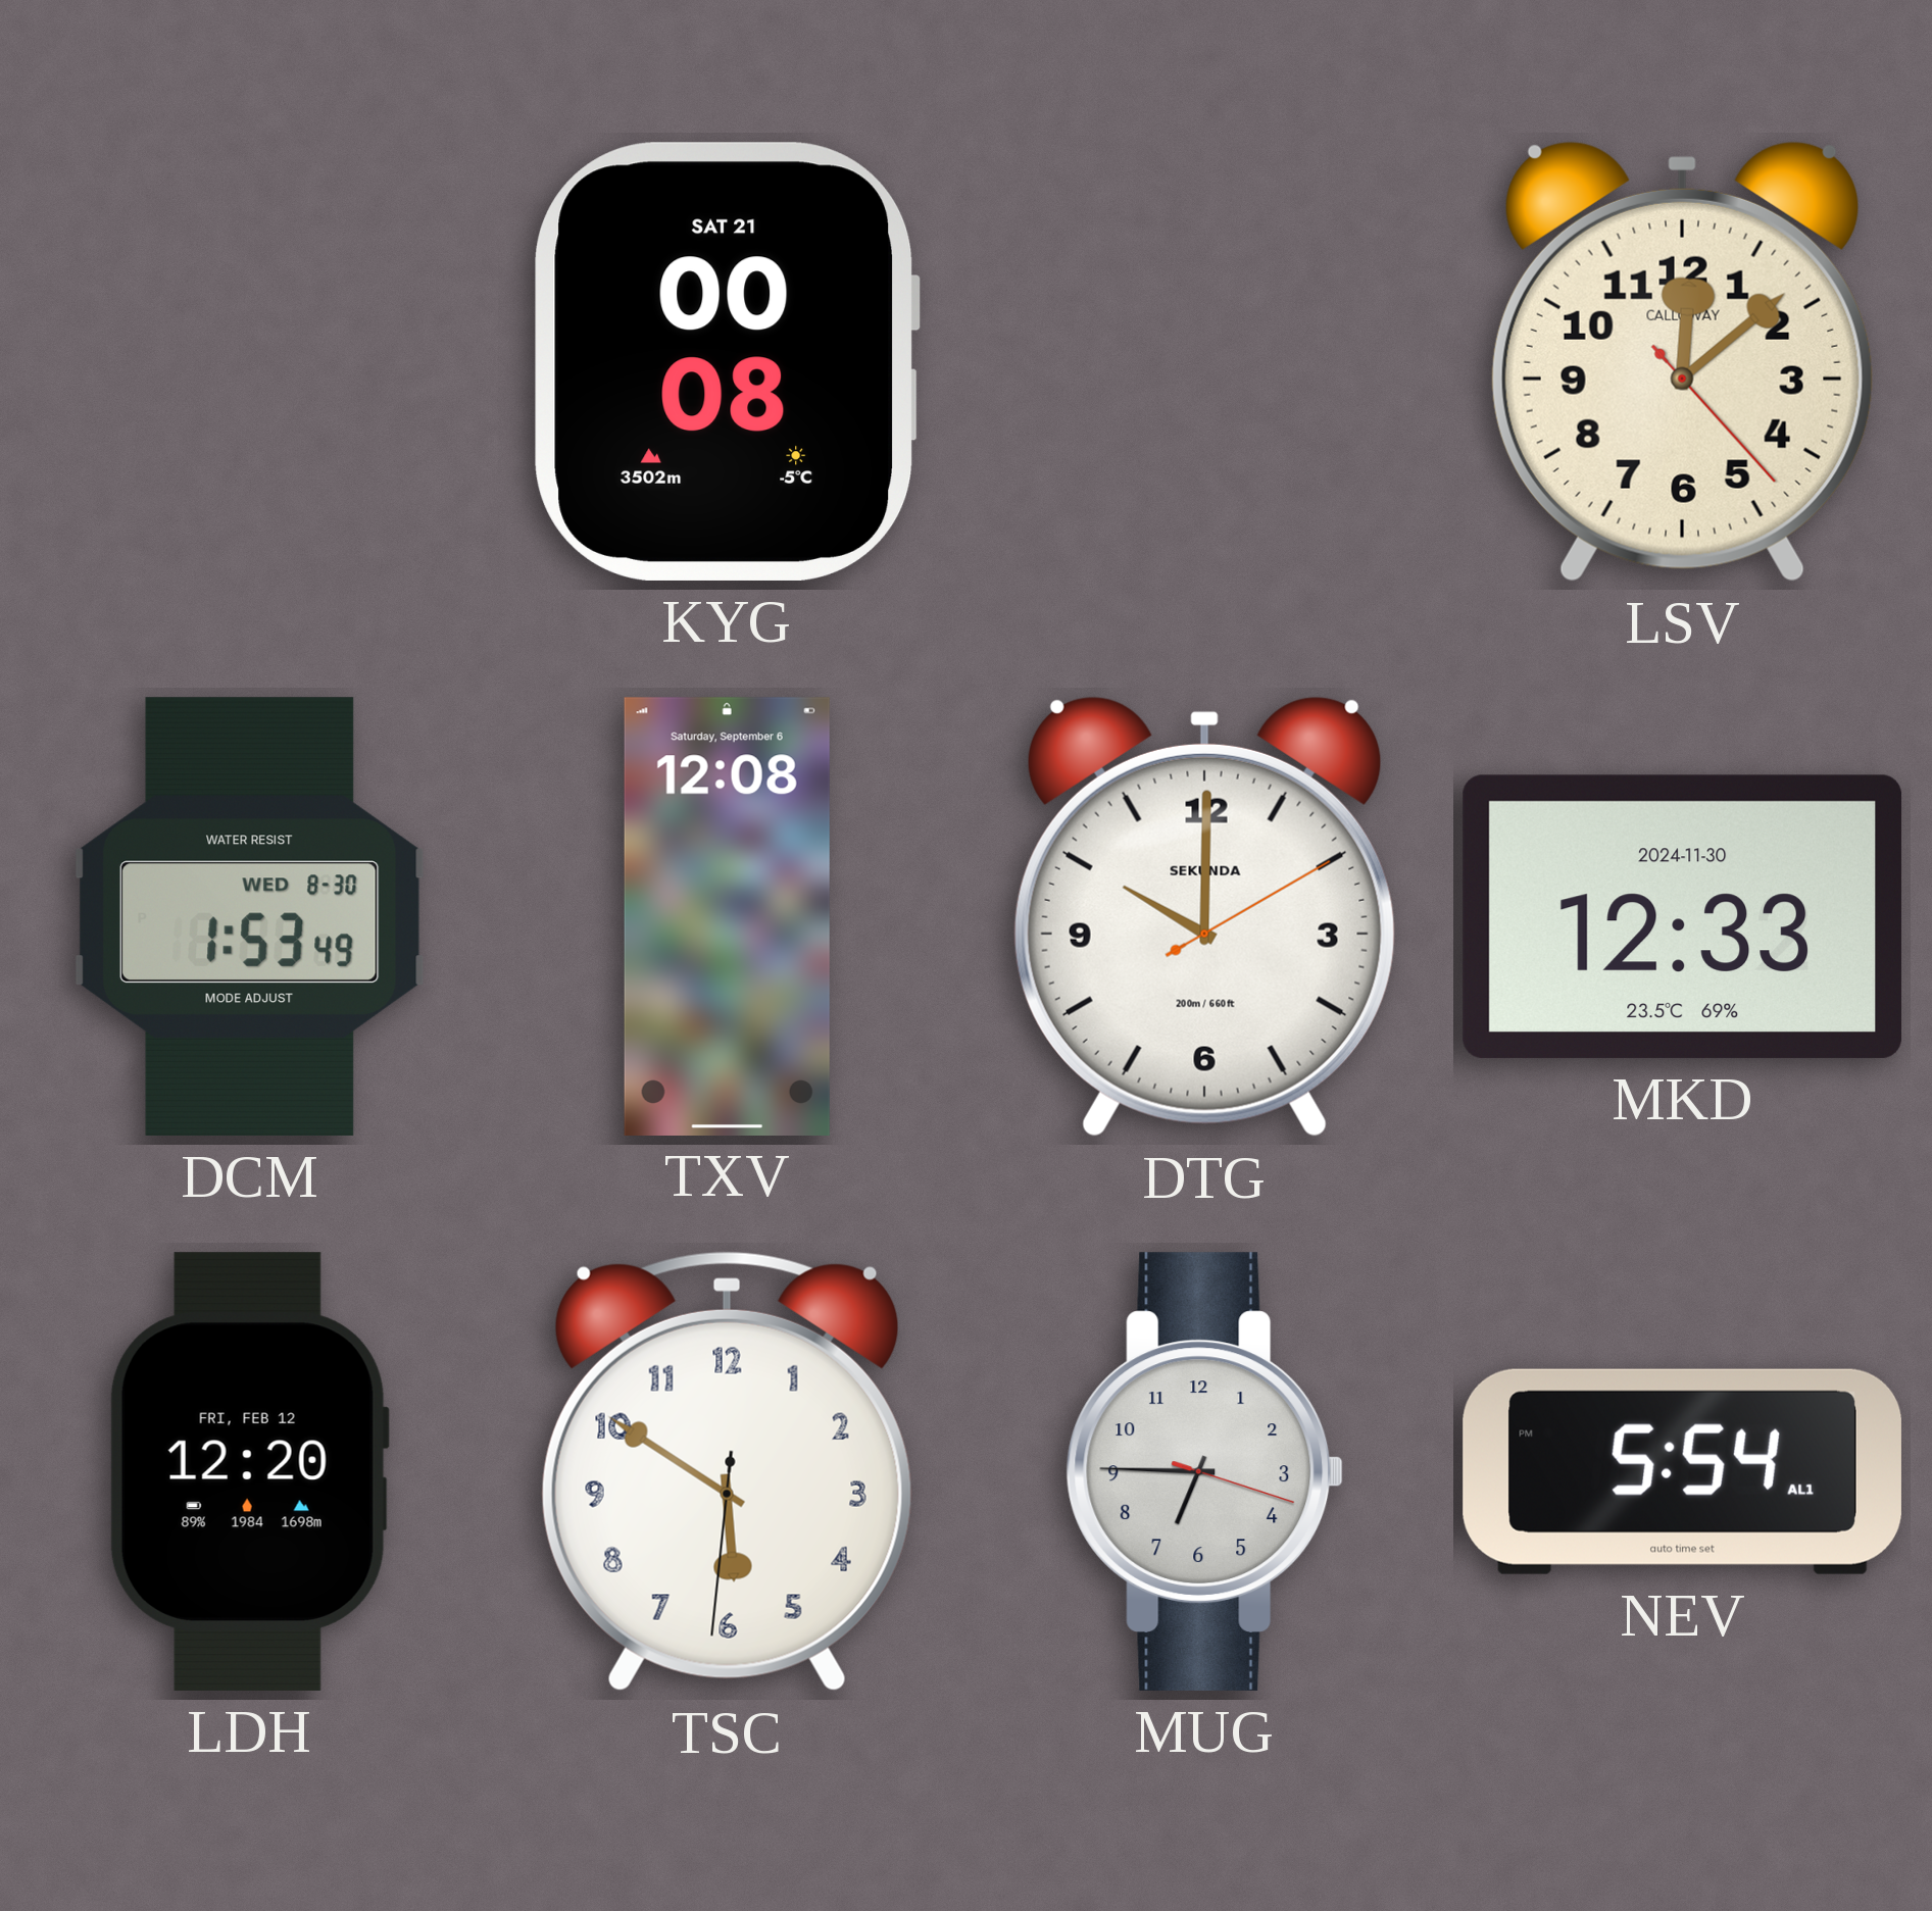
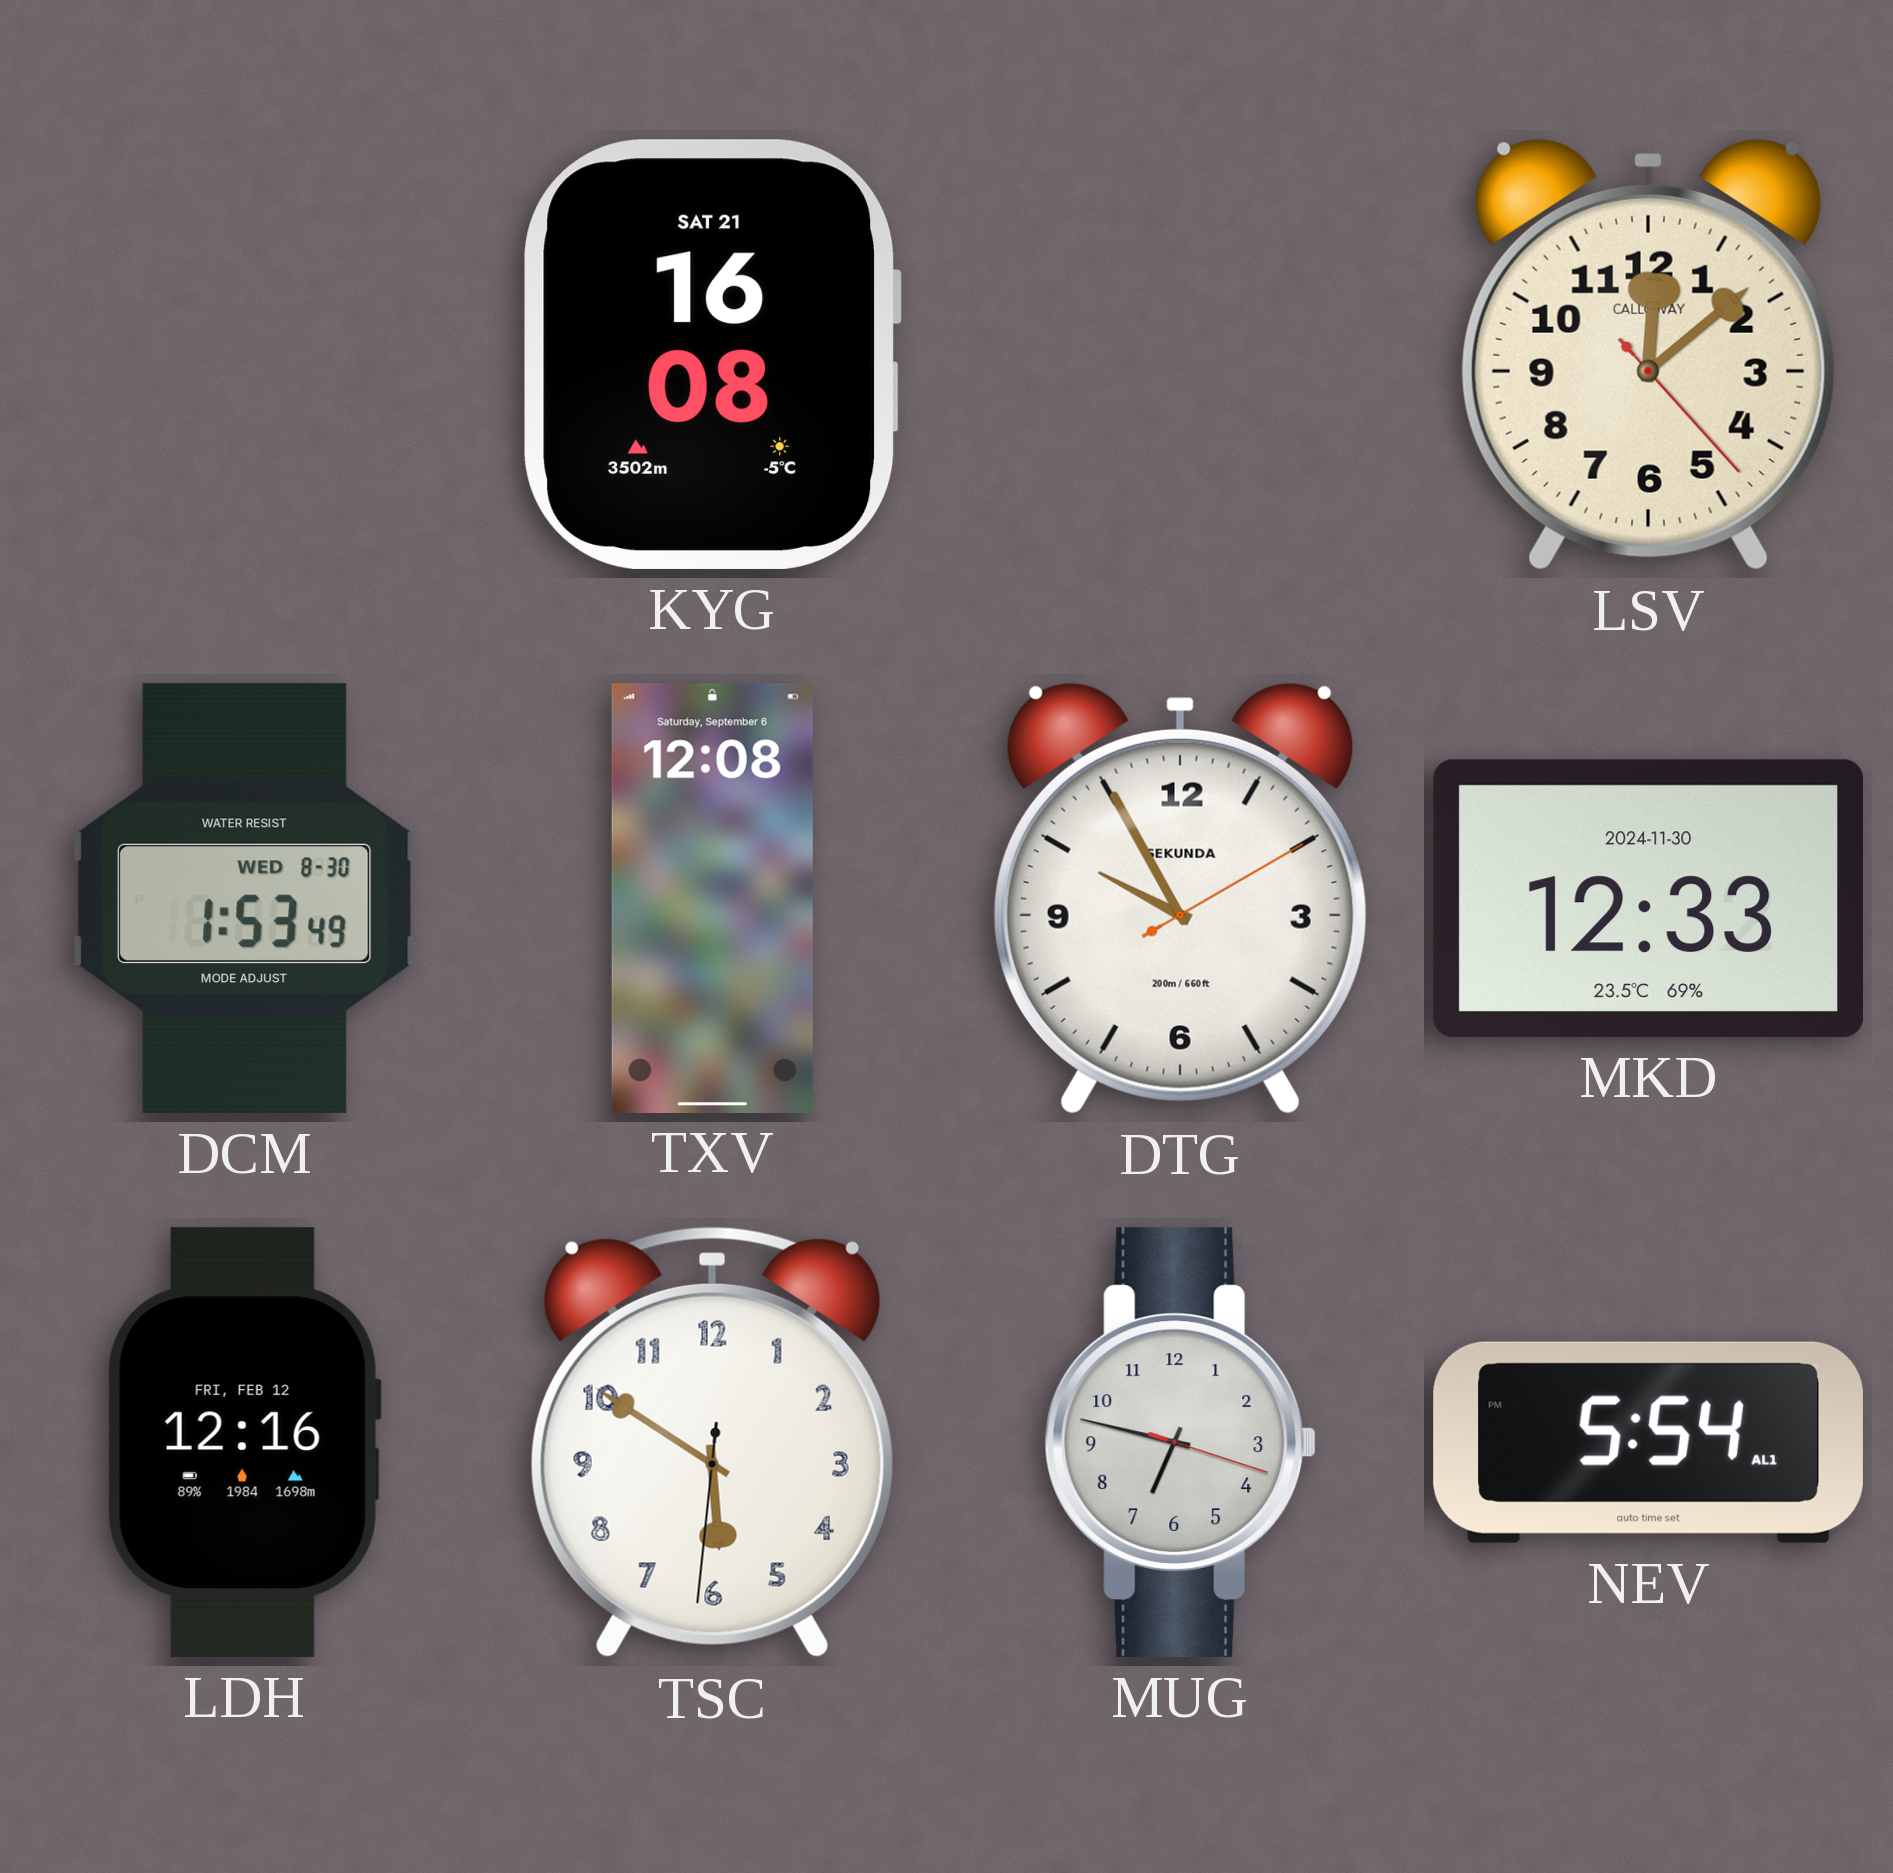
KYG: 00:08 -> 16:08 (713, 354)
DTG: 10:00 -> 9:55 (1180, 898)
LDH: 12:20 -> 12:16 (244, 1442)
MUG: 6:45 -> 6:47 (1181, 1442)
